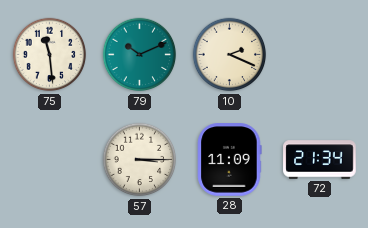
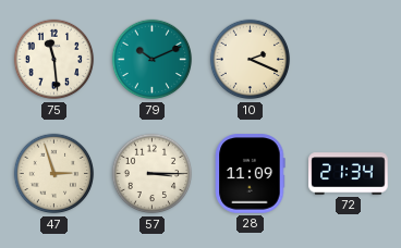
47: none -> 2:57 (54, 174)
